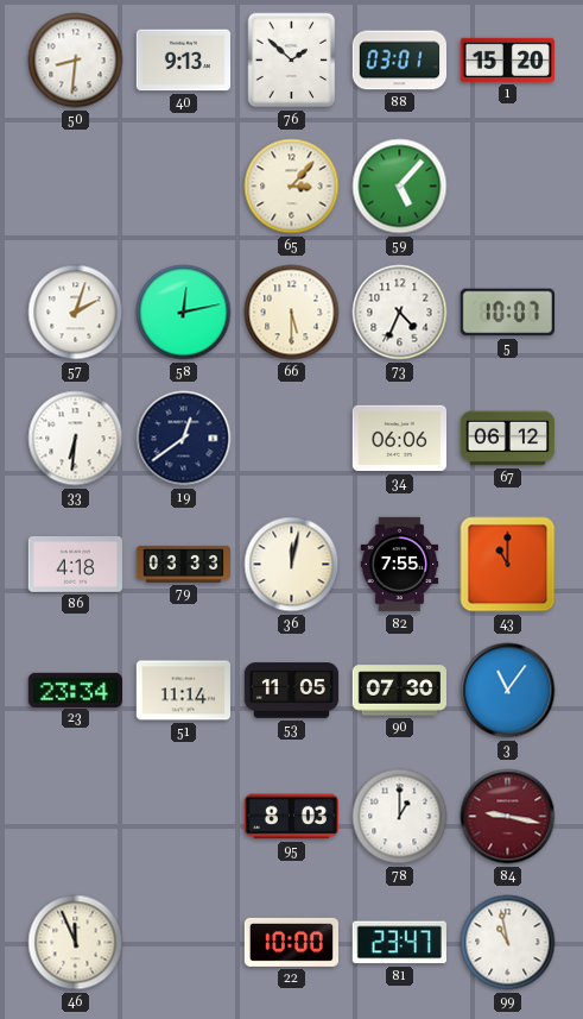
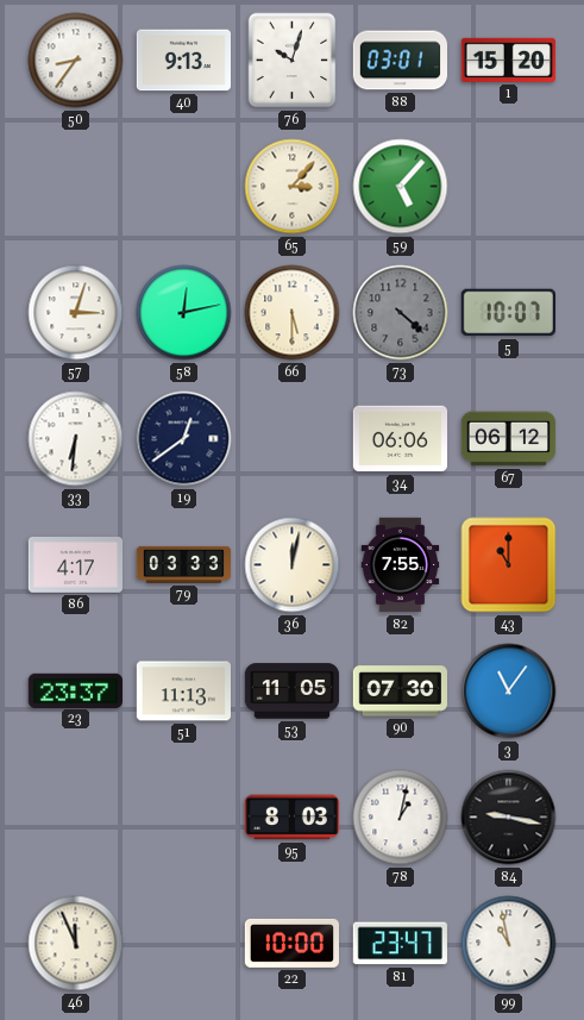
50: 8:31 -> 8:36 (76, 61)
76: 1:52 -> 10:03 (293, 61)
57: 2:03 -> 3:03 (76, 313)
73: 4:34 -> 4:22 (401, 313)
73 dial: white -> grey (401, 313)
86: 4:18 -> 4:17 (75, 565)
23: 23:34 -> 23:37 (75, 690)
51: 11:14 -> 11:13 (183, 692)
78: 1:00 -> 1:02 (401, 818)
84 dial: burgundy -> black (509, 818)
